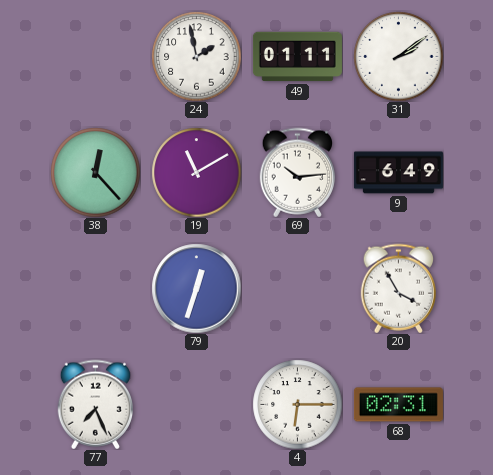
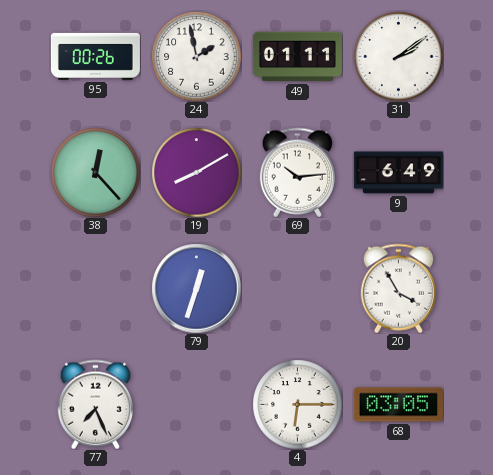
95: none -> 00:26 (95, 56)
19: 11:10 -> 8:10 (196, 172)
68: 02:31 -> 03:05 (398, 405)
